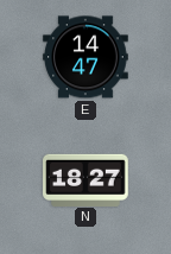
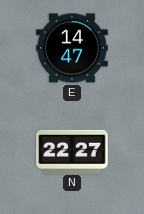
N: 18:27 -> 22:27 (72, 151)
